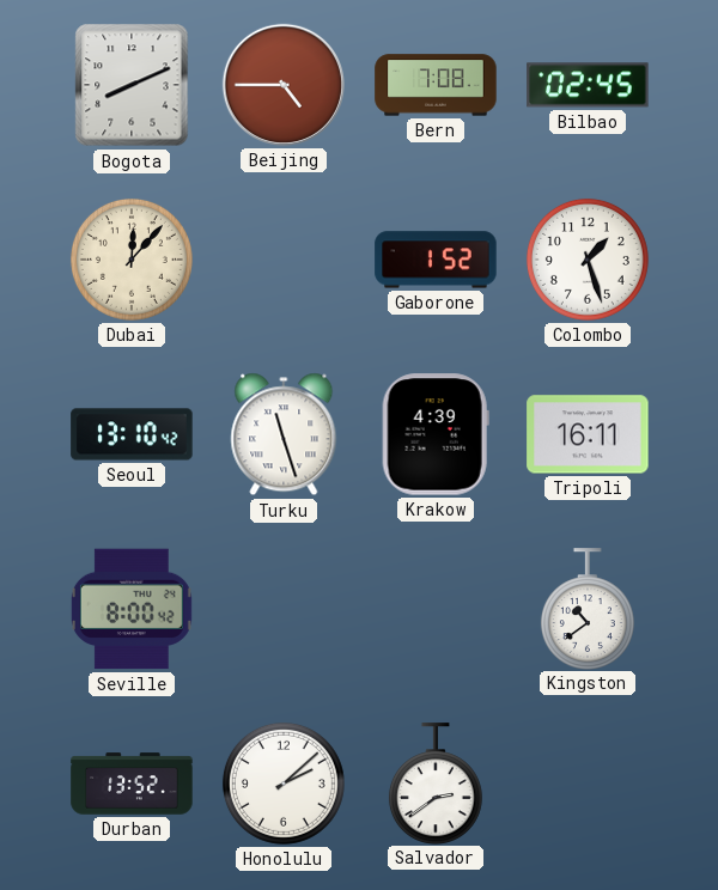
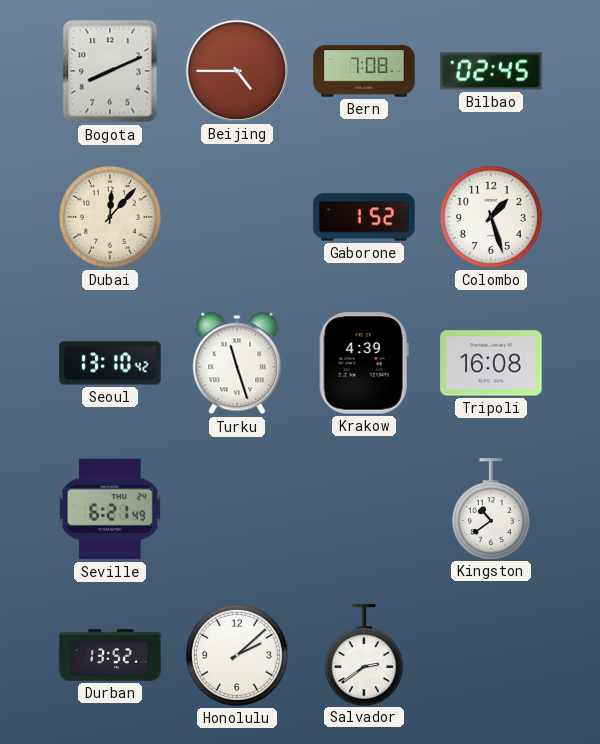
Tripoli: 16:11 -> 16:08 (491, 363)
Seville: 8:00 -> 6:21 (110, 509)
